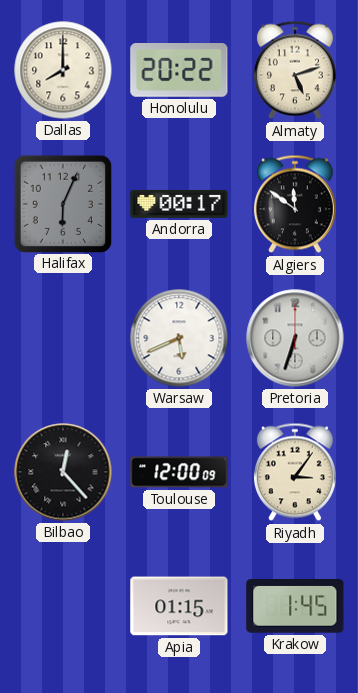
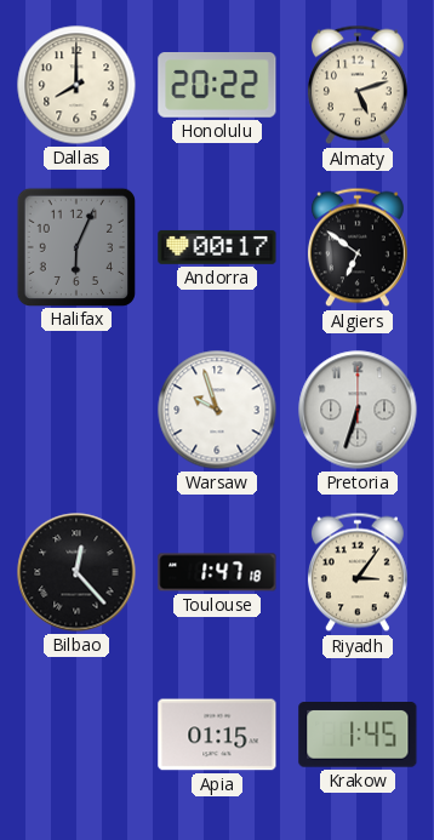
Algiers: 11:51 -> 6:51 (358, 247)
Warsaw: 5:41 -> 9:57 (217, 410)
Toulouse: 12:00 -> 1:47 (217, 572)
